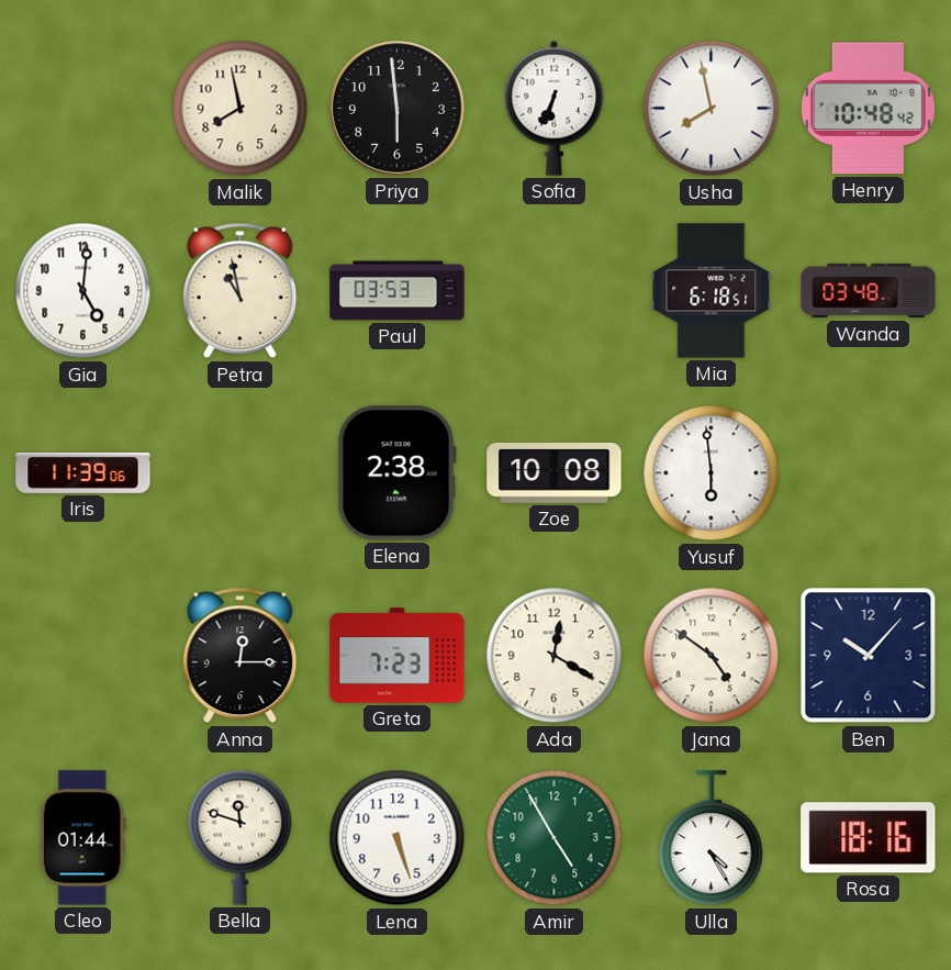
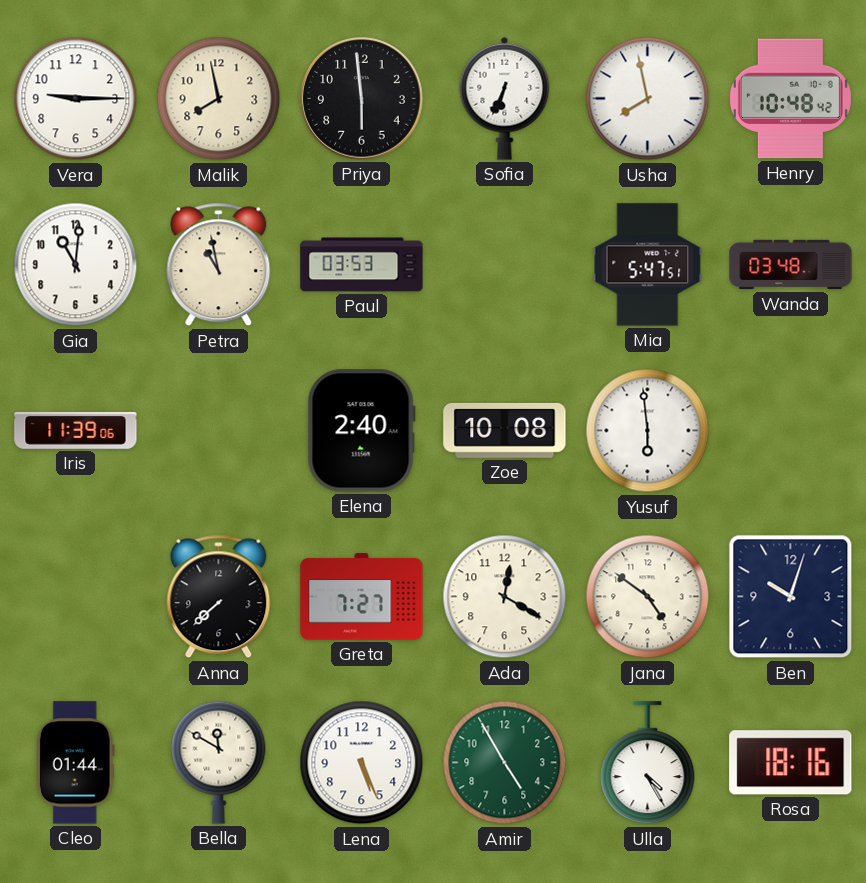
Vera: none -> 9:15 (76, 99)
Gia: 5:01 -> 11:01 (76, 265)
Mia: 6:18 -> 5:47 (648, 265)
Elena: 2:38 -> 2:40 (361, 431)
Anna: 12:15 -> 7:38 (219, 597)
Greta: 7:23 -> 7:27 (362, 597)
Ben: 10:07 -> 10:03 (791, 597)
Bella: 11:48 -> 11:50 (219, 762)
Lena: 5:27 -> 5:26 (362, 763)
